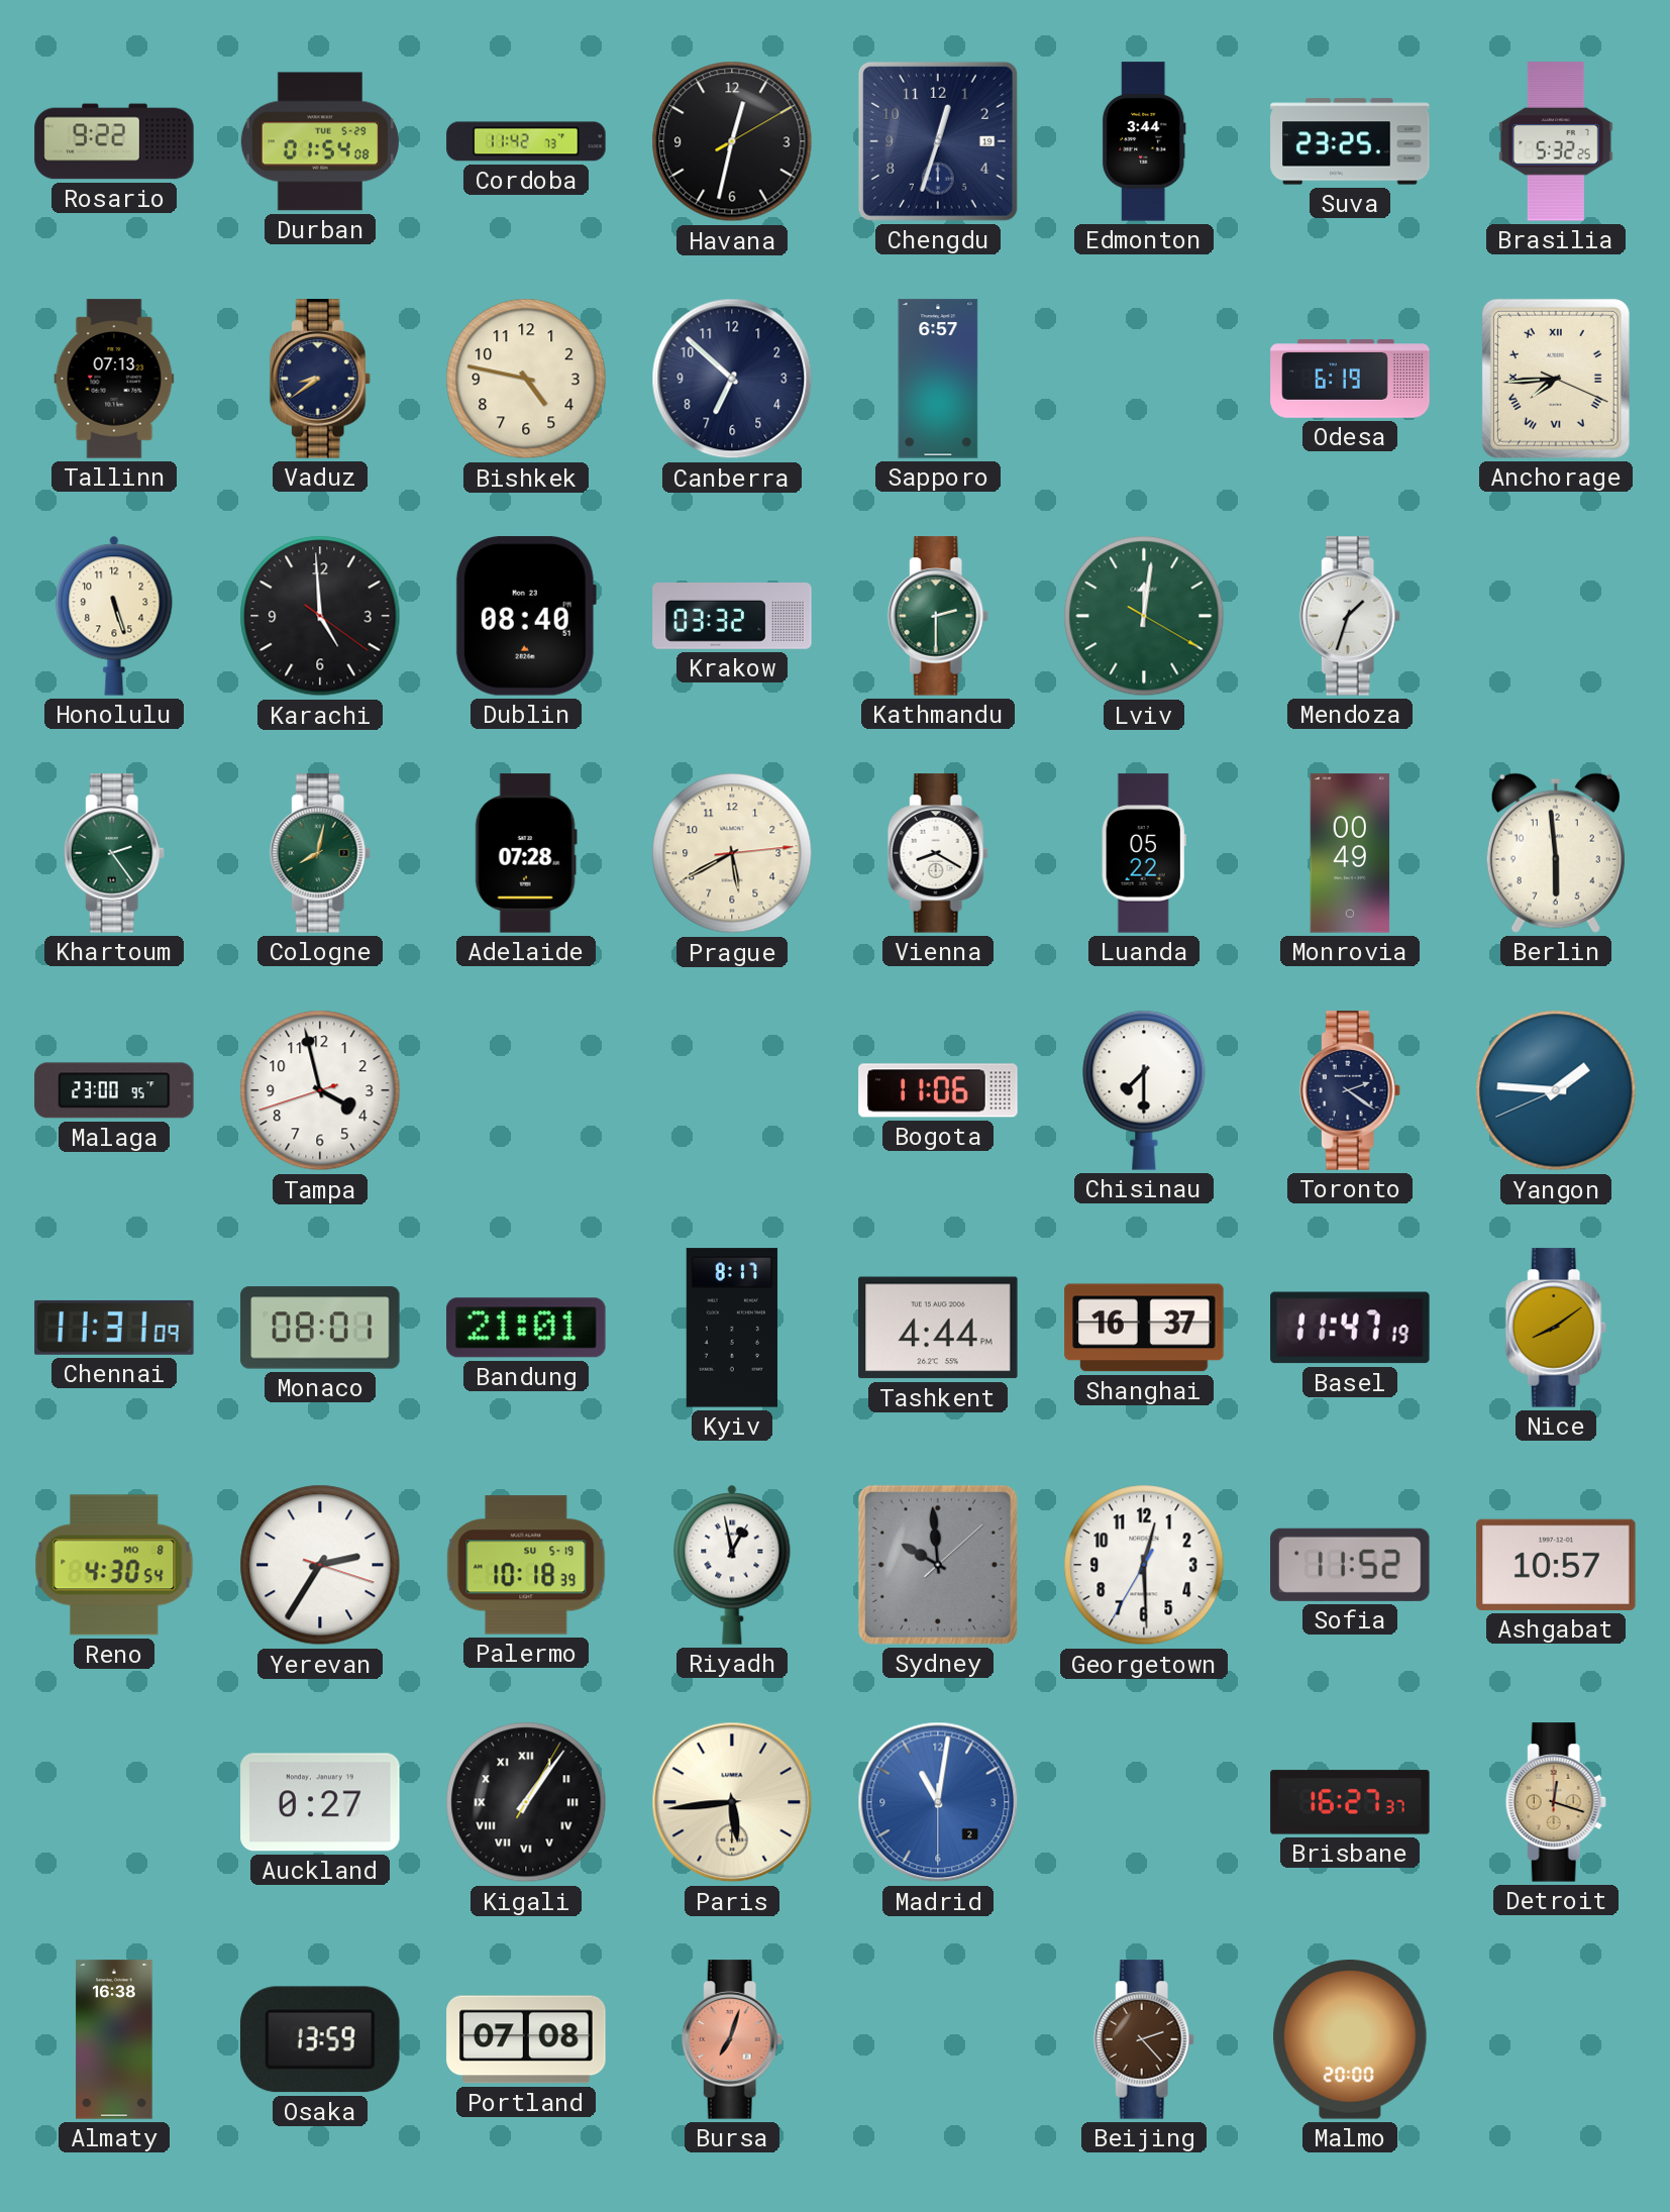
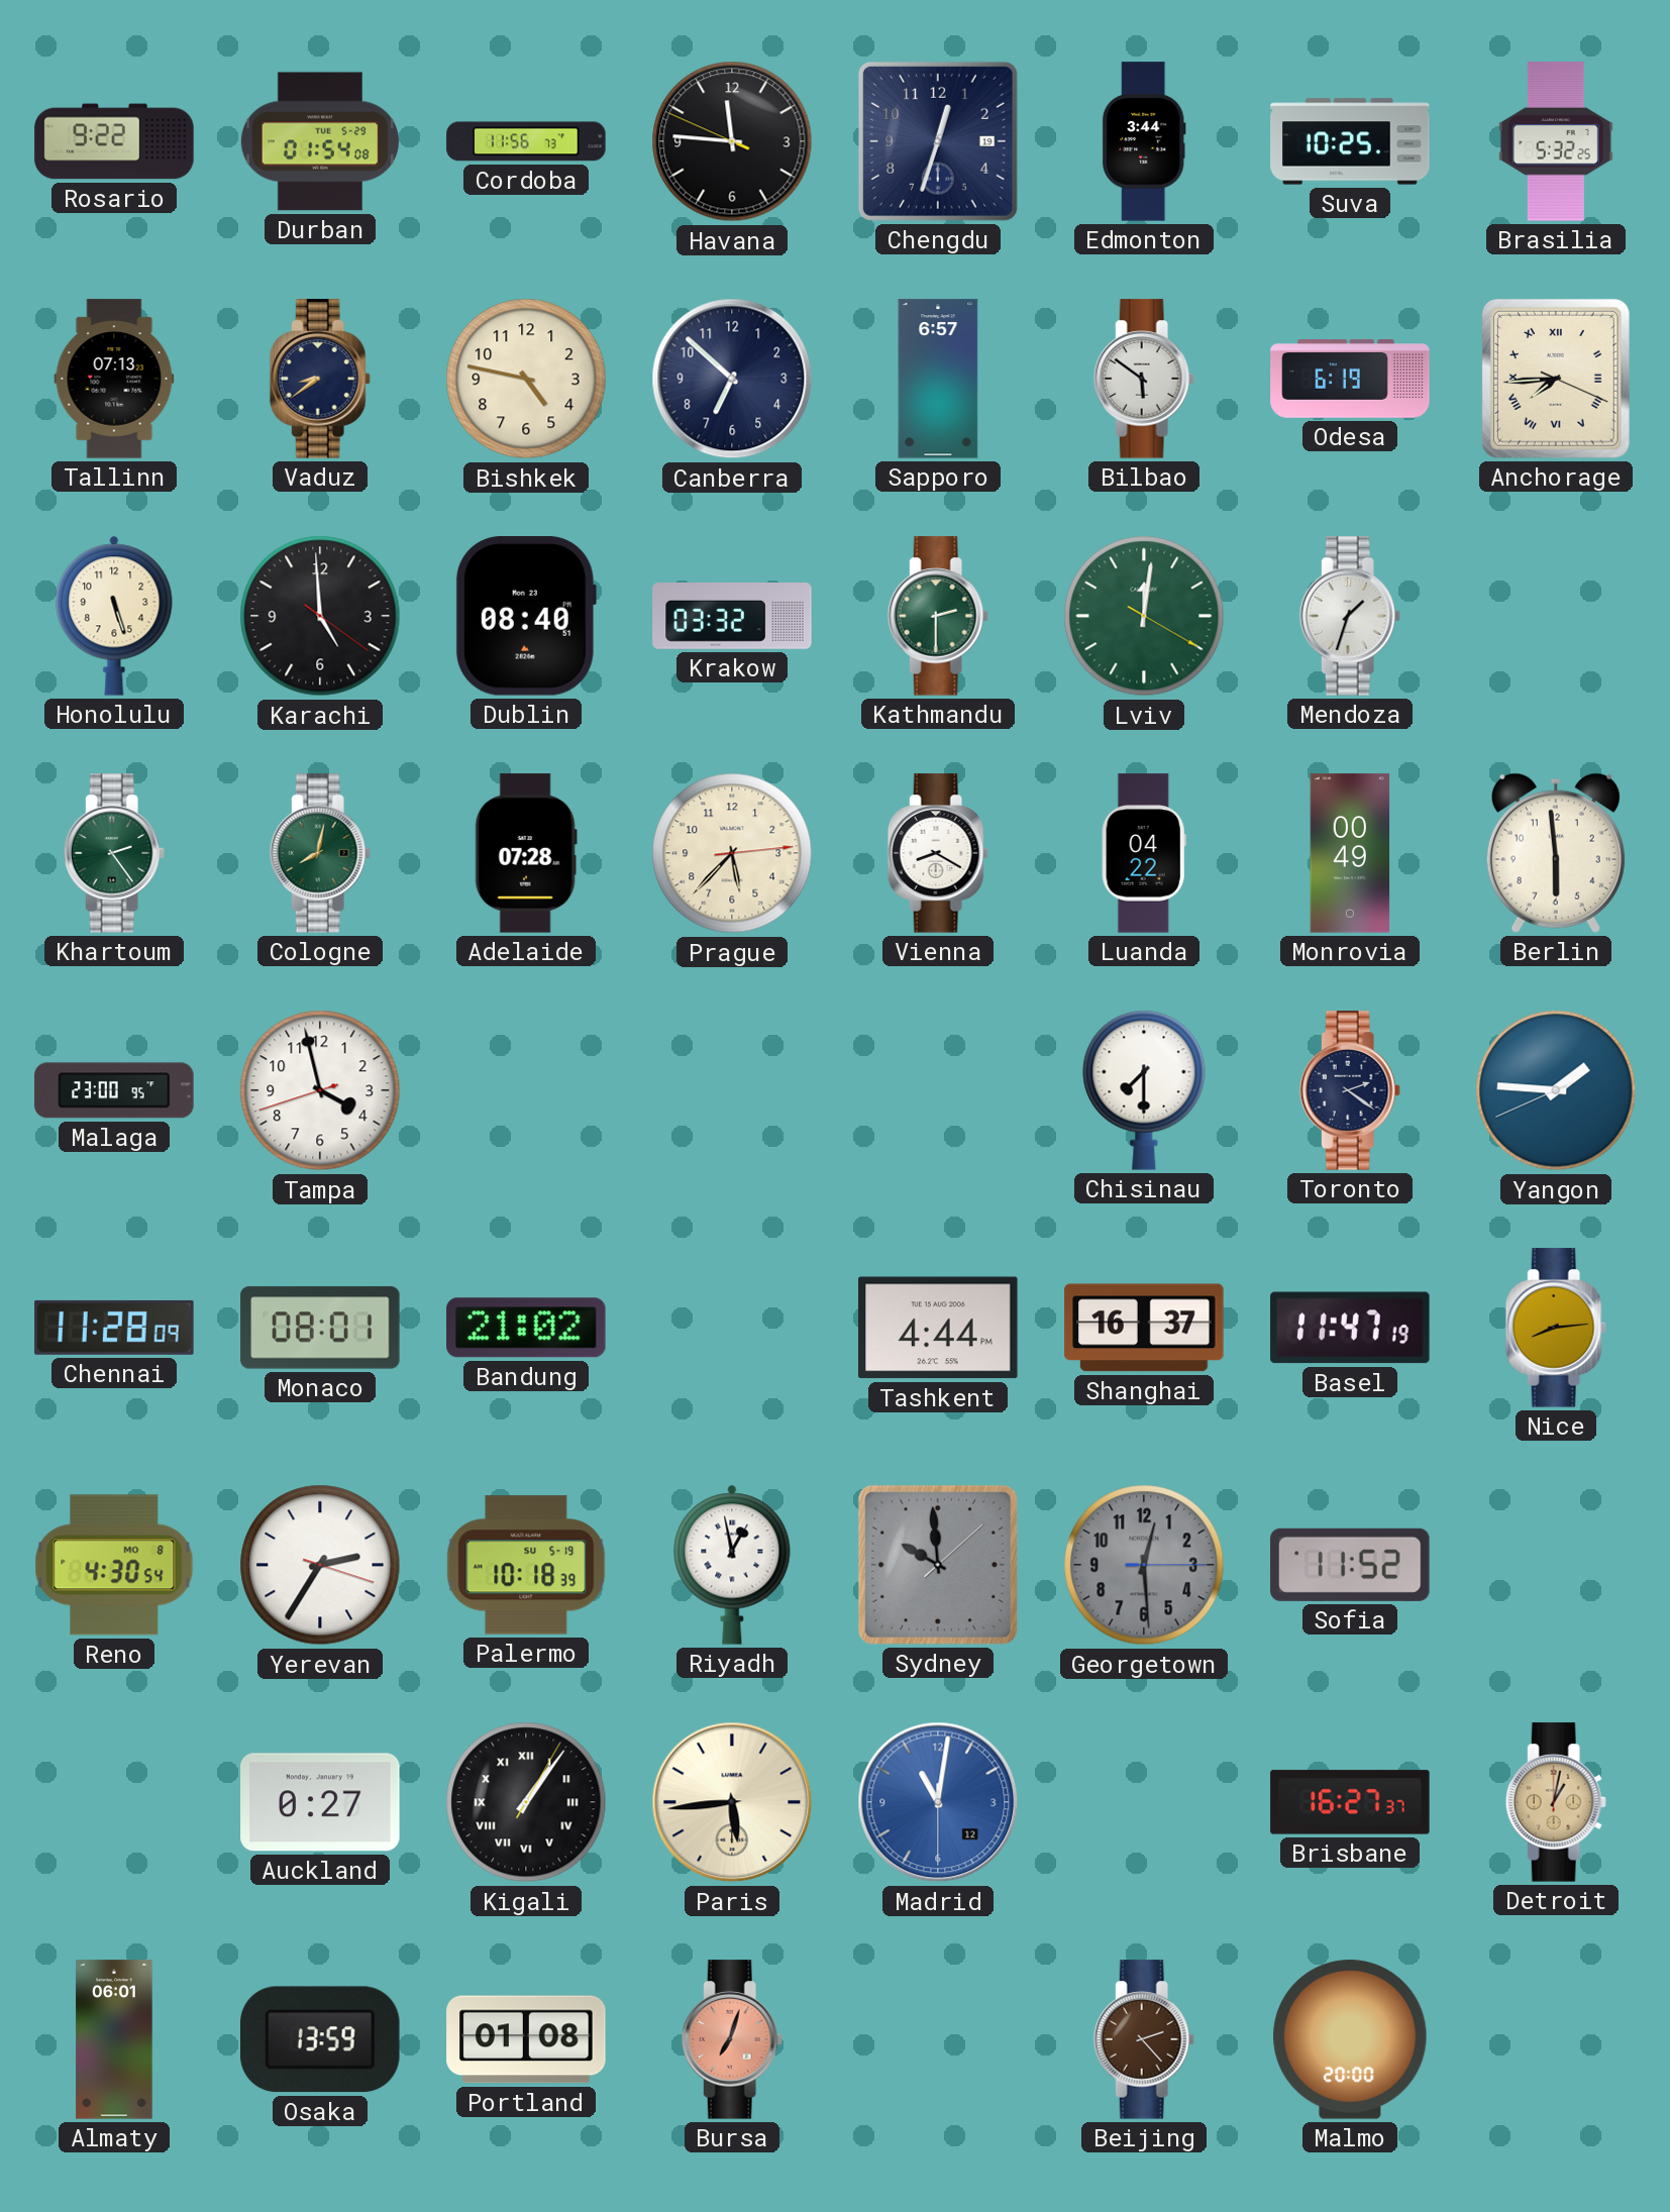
Cordoba: 11:42 -> 11:56 (526, 141)
Havana: 12:32 -> 11:45 (732, 141)
Suva: 23:25 -> 10:25 (1350, 141)
Bilbao: none -> 5:51 (1144, 379)
Prague: 5:40 -> 5:37 (732, 853)
Luanda: 05:22 -> 04:22 (1144, 853)
Bogota: 11:06 -> none (938, 1090)
Chennai: 11:31 -> 11:28 (114, 1328)
Bandung: 21:01 -> 21:02 (526, 1328)
Kyiv: 8:17 -> none (732, 1328)
Nice: 8:09 -> 8:14 (1556, 1328)
Georgetown: 12:29:35 -> 12:29:15 (1144, 1565)
Georgetown dial: white -> grey (1144, 1565)
Ashgabat: 10:57 -> none (1556, 1565)
Madrid date: 2 -> 12 (938, 1802)
Detroit: 12:18 -> 1:02 (1556, 1802)
Almaty: 16:38 -> 06:01 (114, 2039)
Portland: 07:08 -> 01:08 (526, 2039)
